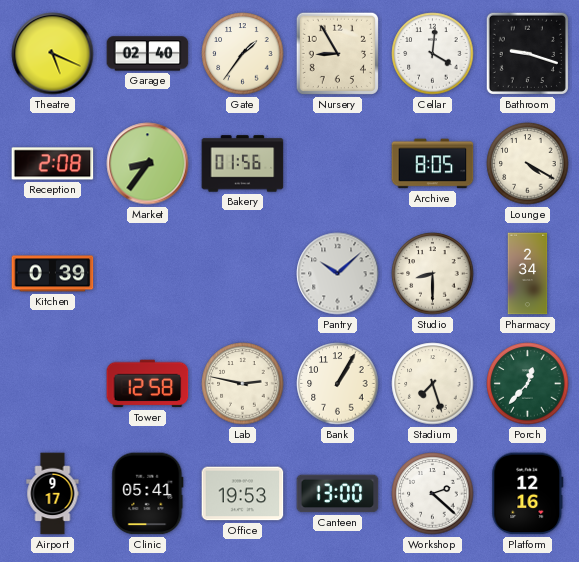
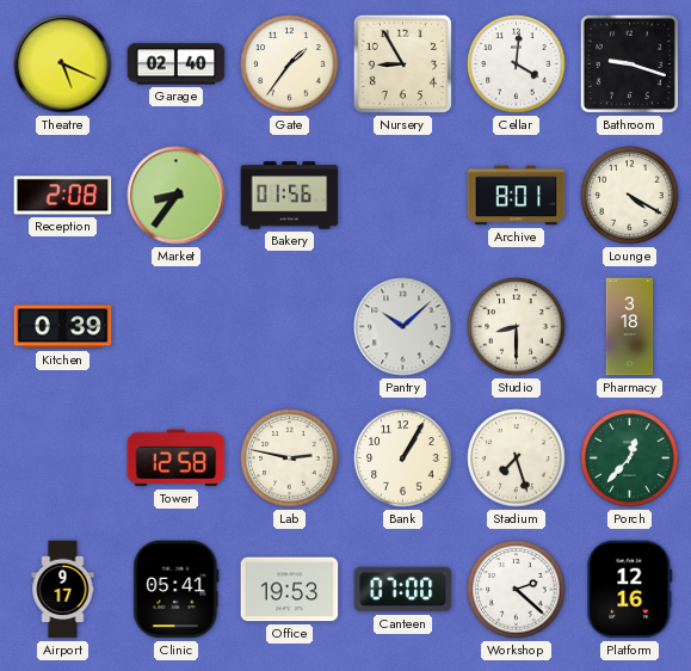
Archive: 8:05 -> 8:01 (517, 196)
Pharmacy: 2:34 -> 3:18 (630, 327)
Canteen: 13:00 -> 07:00 (403, 590)
